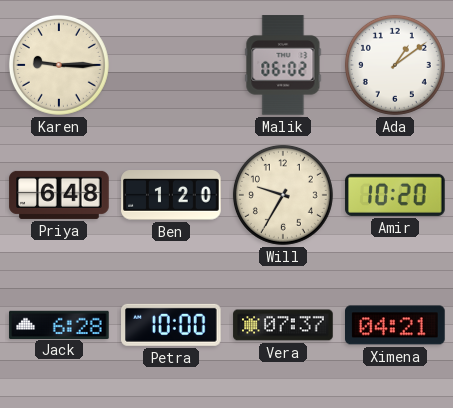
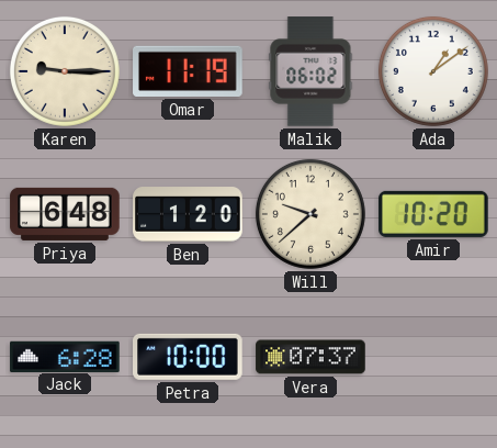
Omar: none -> 11:19 (188, 71)
Will: 9:35 -> 9:38 (310, 214)
Ximena: 04:21 -> none (396, 325)
